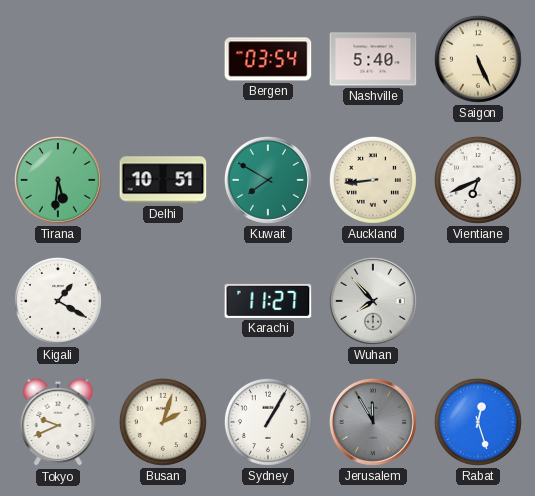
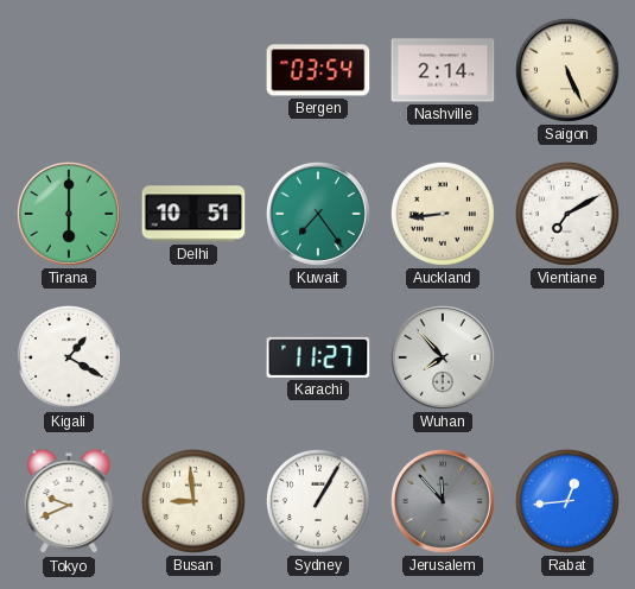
Nashville: 5:40 -> 2:14 (443, 70)
Tirana: 5:31 -> 6:00 (69, 214)
Kuwait: 7:50 -> 7:24 (318, 214)
Vientiane: 6:41 -> 7:10 (567, 214)
Busan: 2:03 -> 8:59 (193, 501)
Jerusalem: 11:55 -> 11:53 (443, 501)
Rabat: 12:27 -> 12:44 (567, 501)
